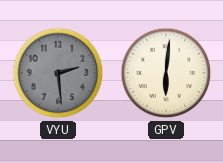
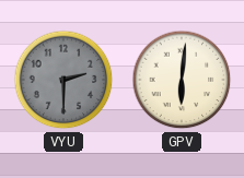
VYU: 2:29 -> 2:30 (63, 80)
